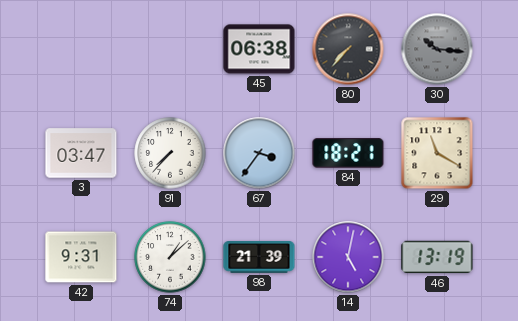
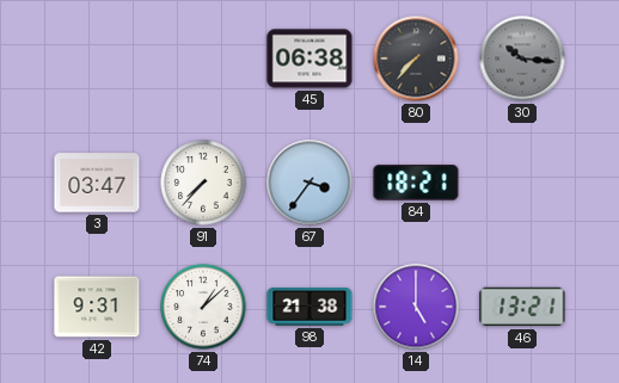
29: 11:20 -> none (437, 153)
98: 21:39 -> 21:38 (309, 308)
14: 5:02 -> 5:00 (416, 307)
46: 13:19 -> 13:21 (522, 307)
